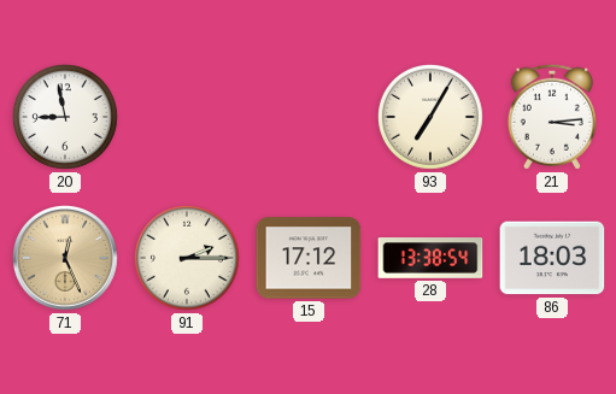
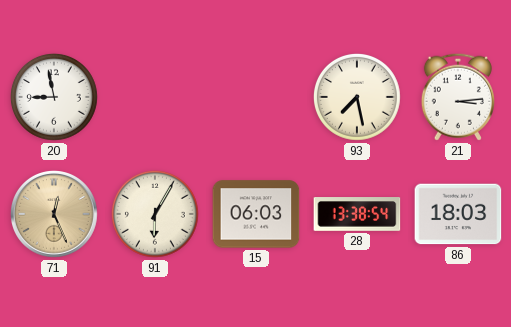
93: 7:05 -> 7:28 (357, 97)
91: 2:15 -> 6:05 (155, 214)
15: 17:12 -> 06:03 (256, 214)
